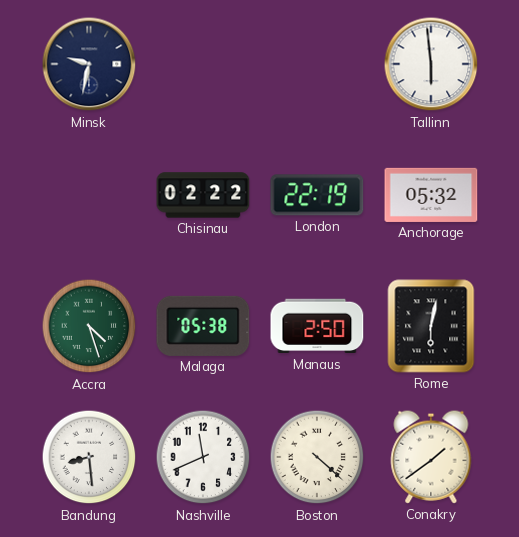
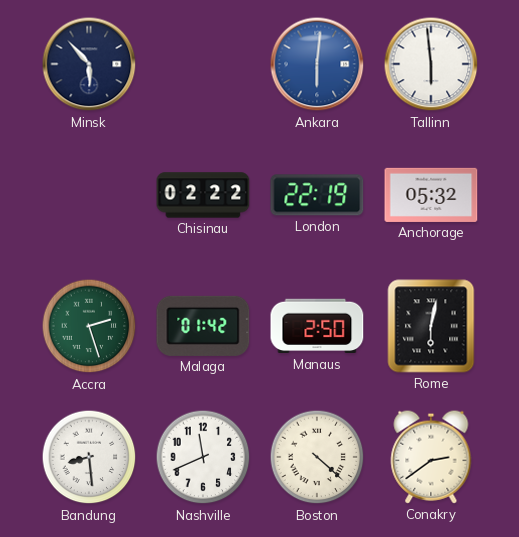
Minsk: 9:32 -> 5:53 (89, 64)
Ankara: none -> 6:01 (317, 64)
Accra: 4:27 -> 2:27 (89, 326)
Malaga: 05:38 -> 01:42 (203, 326)
Conakry: 1:39 -> 2:39 (431, 457)
